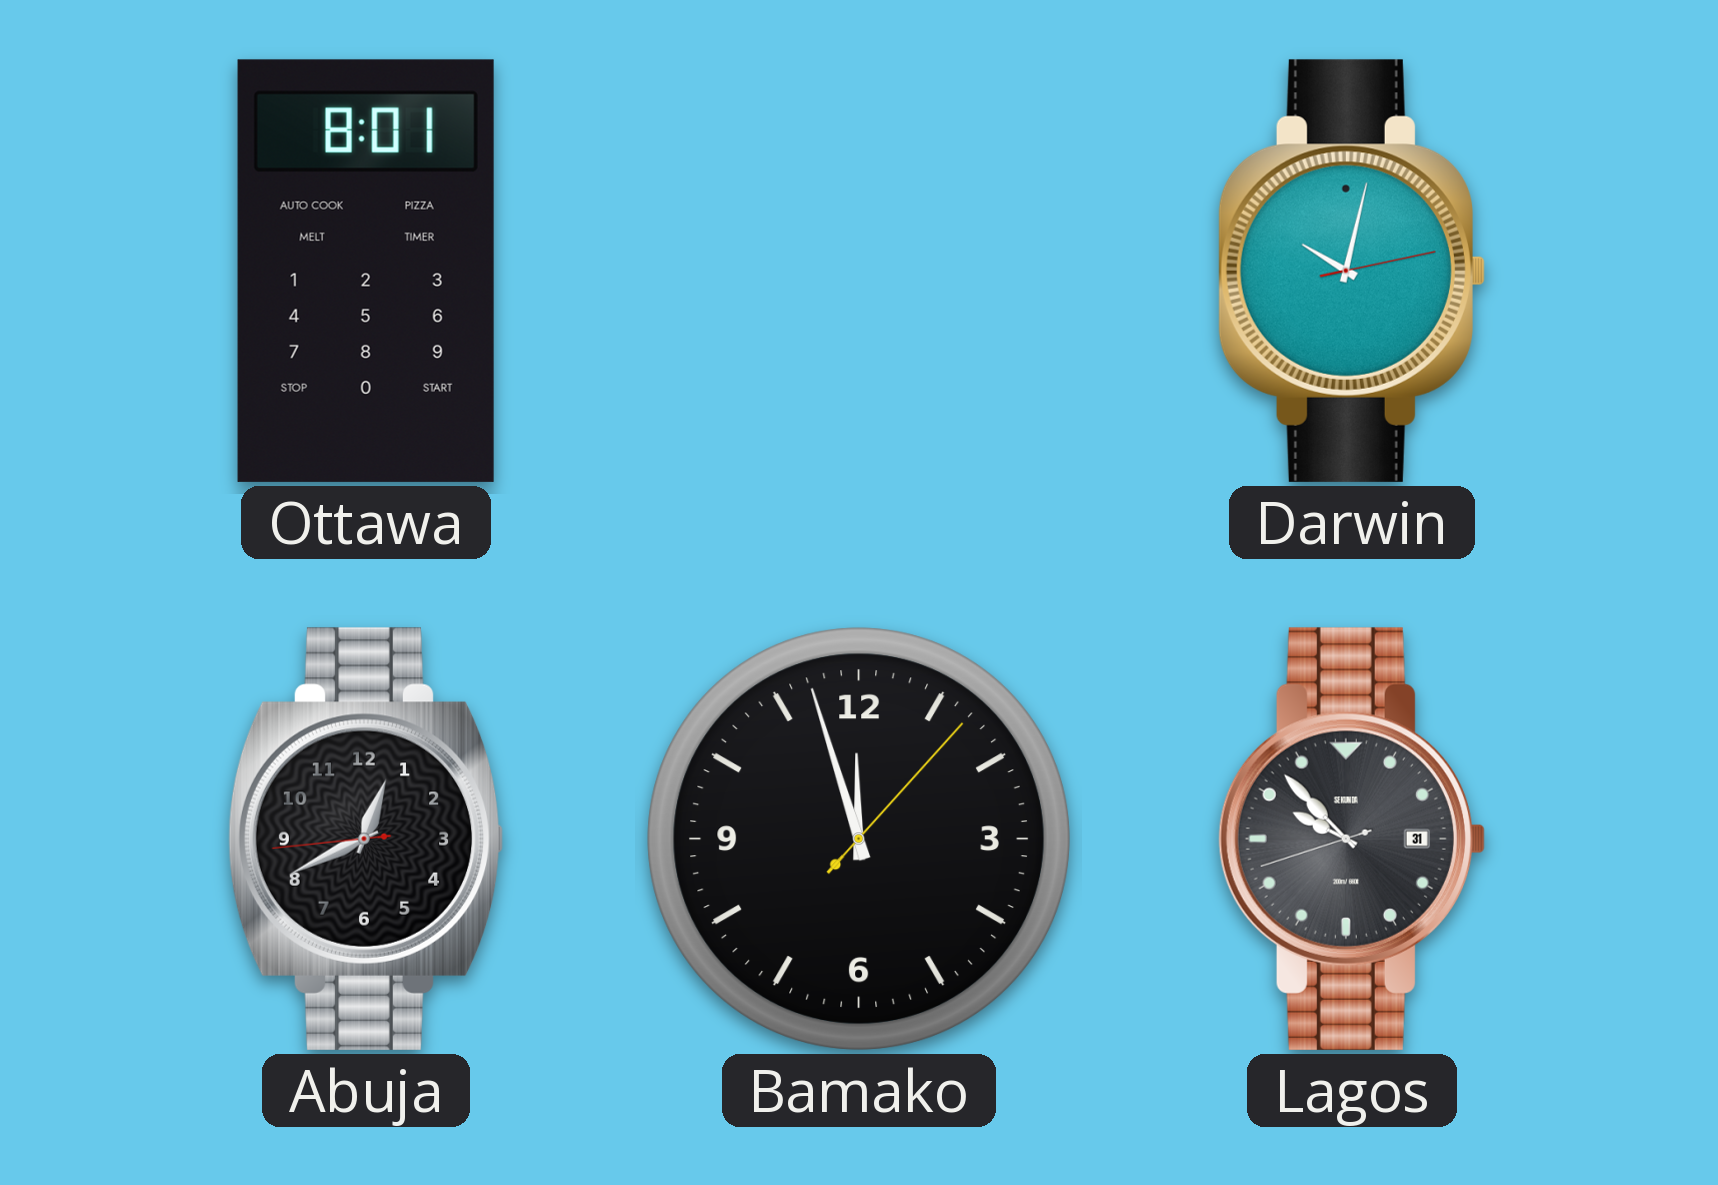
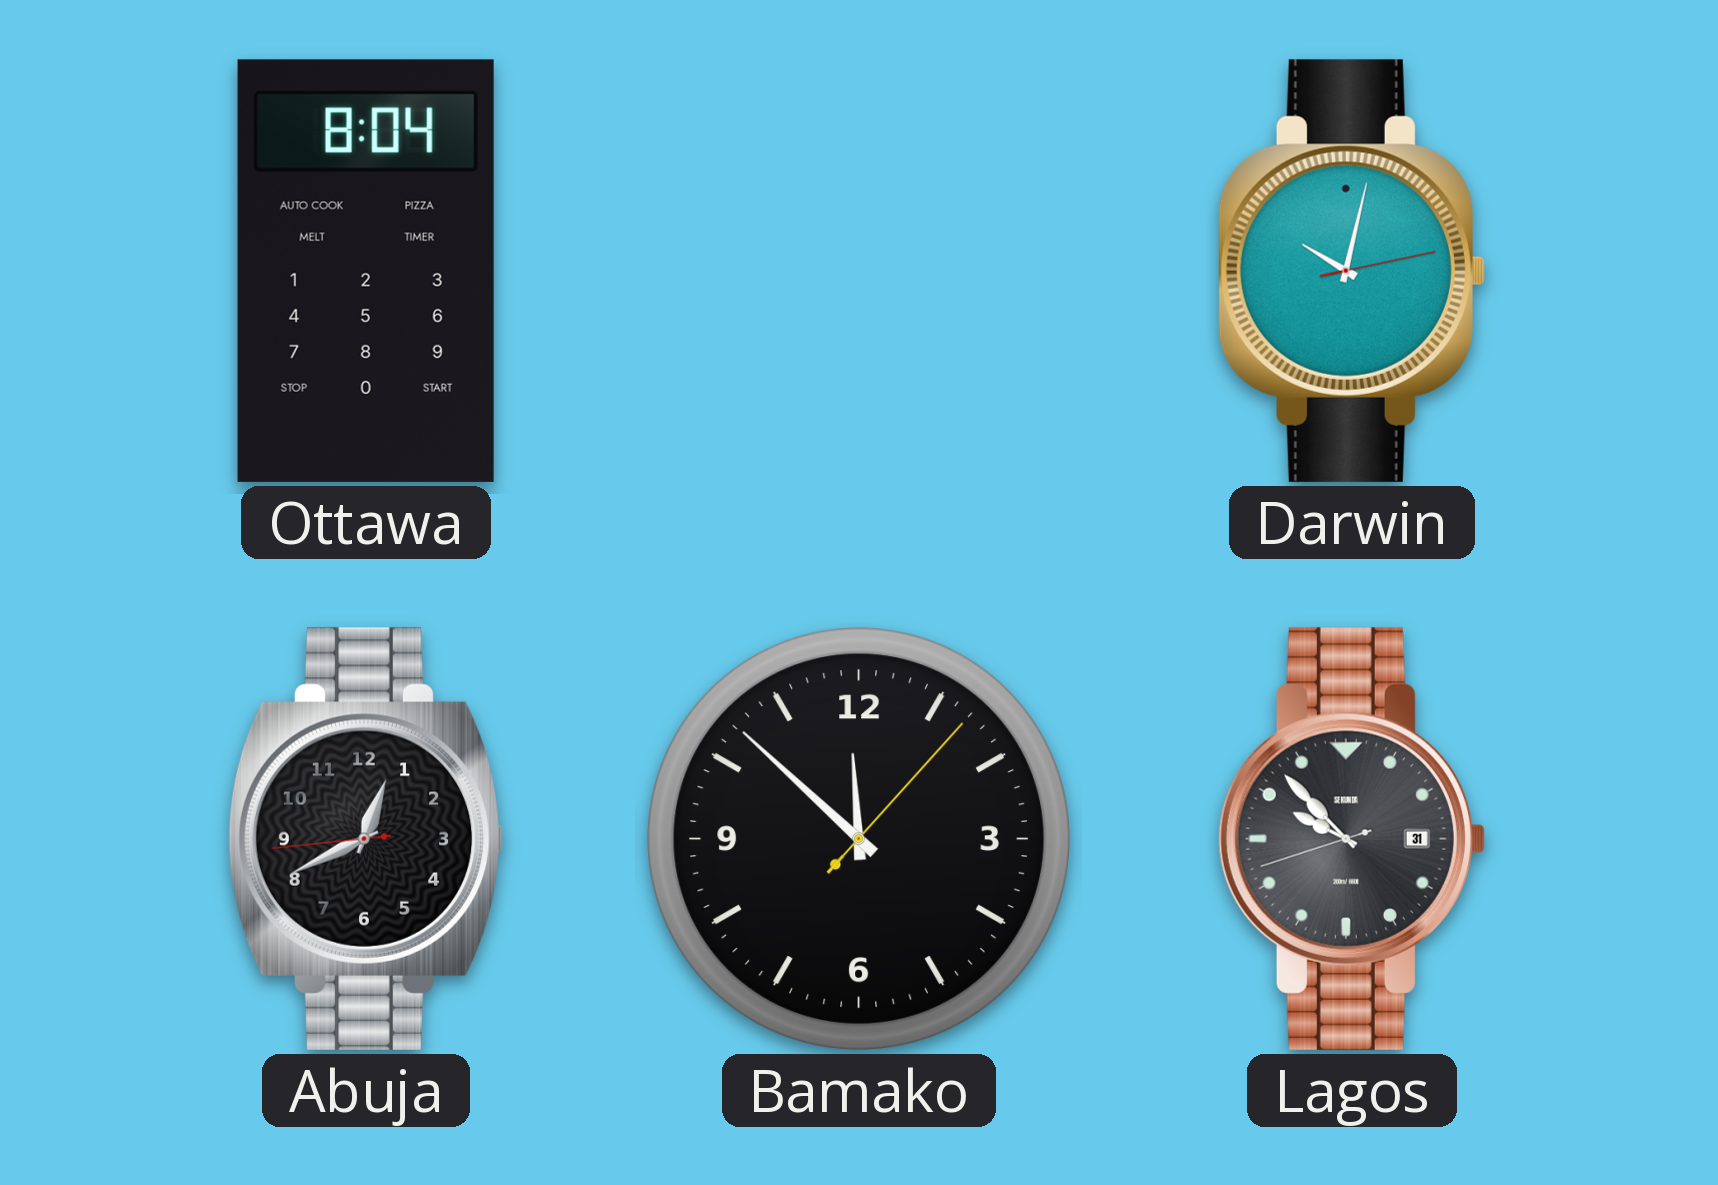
Ottawa: 8:01 -> 8:04 (366, 271)
Bamako: 11:57 -> 11:52 (859, 839)
